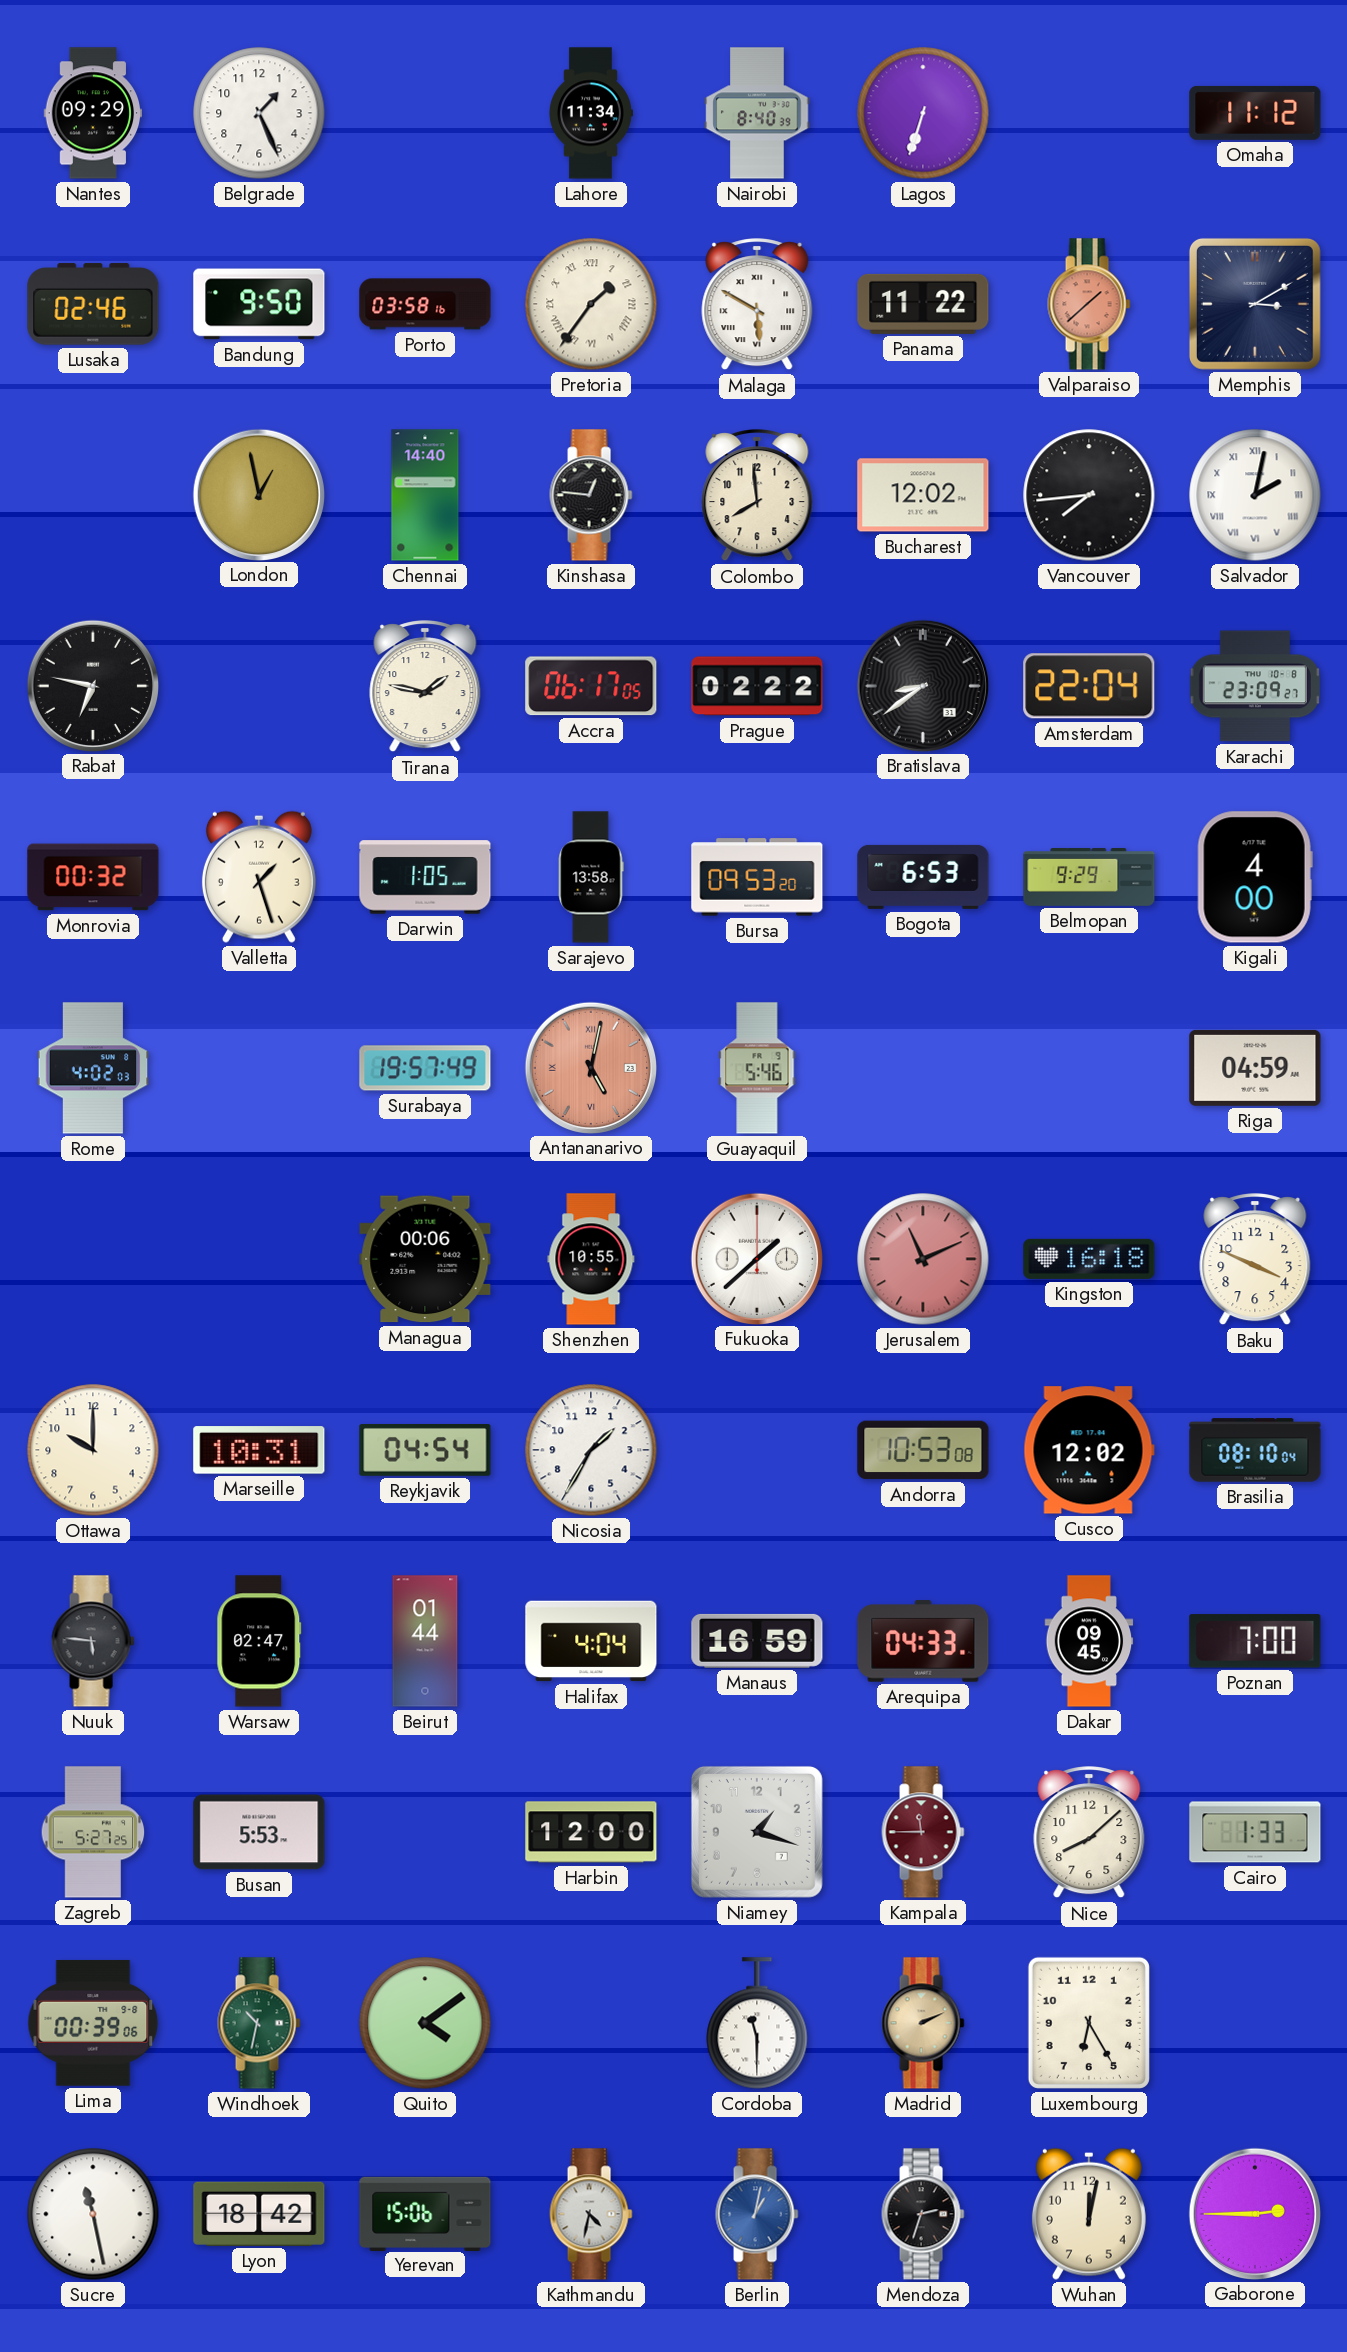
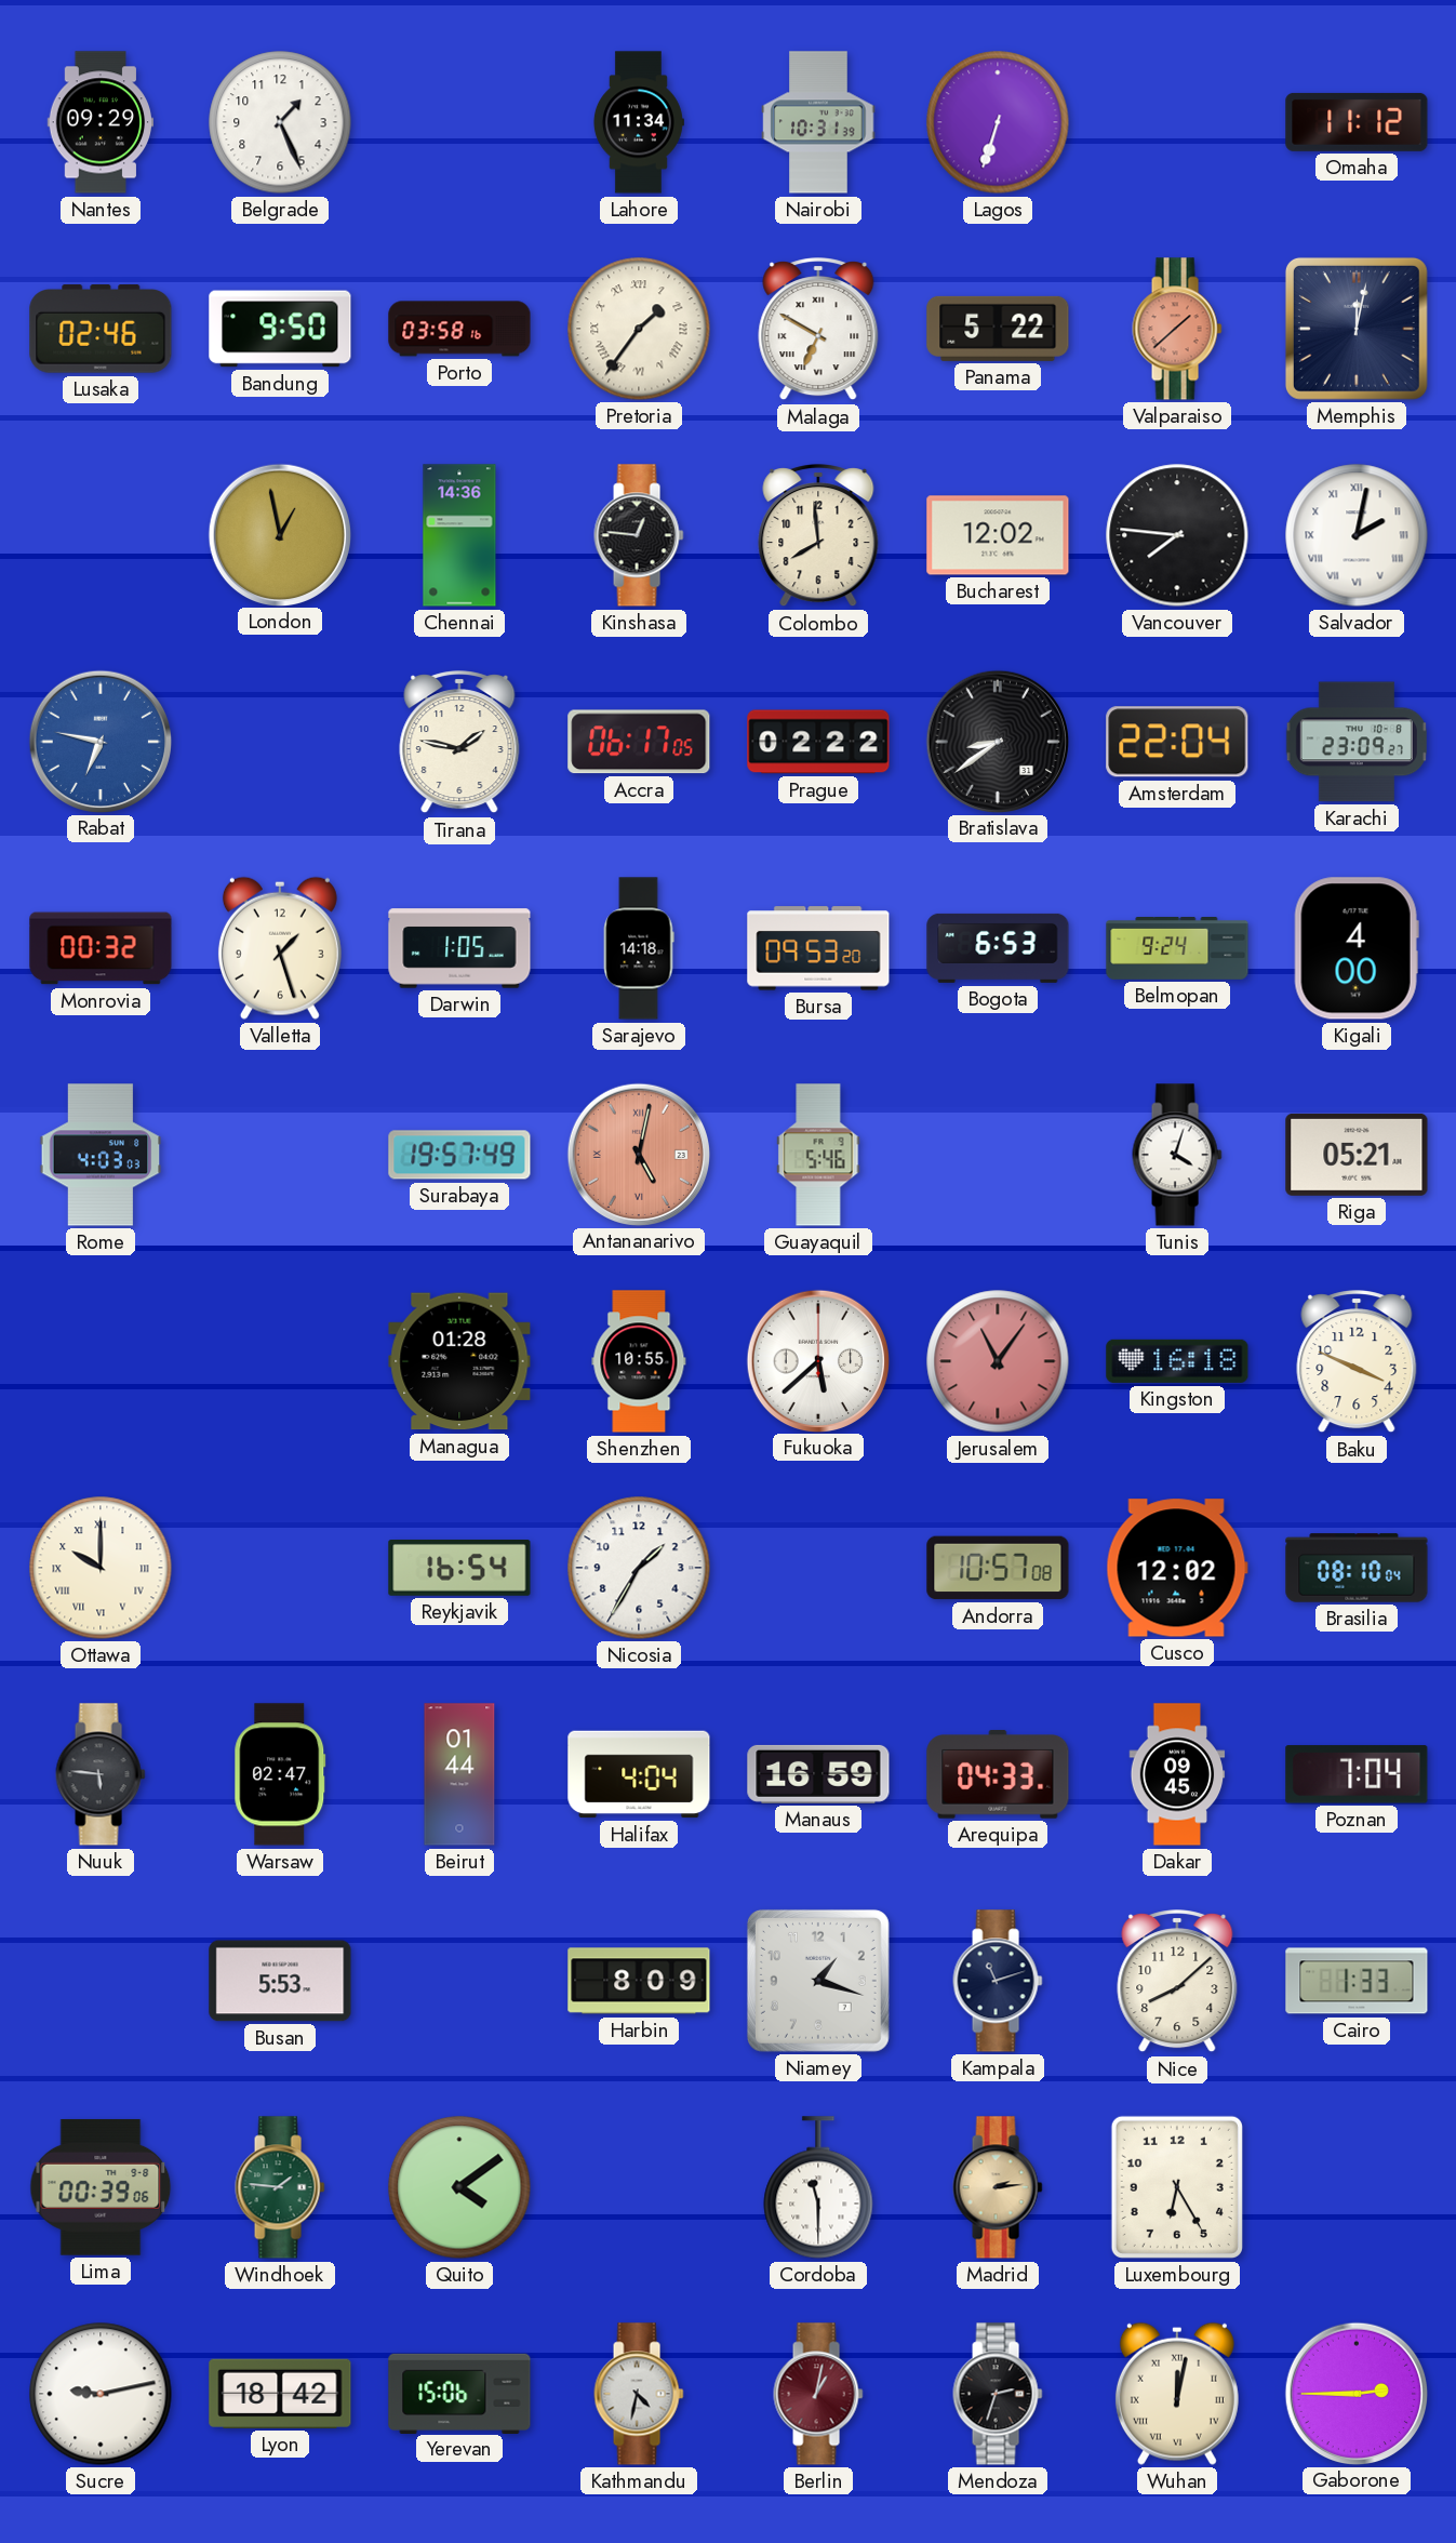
Nairobi: 8:40 -> 10:31 (818, 122)
Malaga: 5:50 -> 6:50 (818, 330)
Panama: 11:22 -> 5:22 (998, 329)
Memphis: 3:10 -> 12:02 (1357, 329)
Chennai: 14:40 -> 14:36 (459, 535)
Vancouver: 7:44 -> 7:46 (1177, 535)
Rabat dial: black -> blue (99, 741)
Sarajevo: 13:58 -> 14:18 (639, 948)
Belmopan: 9:29 -> 9:24 (1177, 949)
Rome: 4:02 -> 4:03 (101, 1155)
Tunis: none -> 4:03 (1177, 1155)
Riga: 04:59 -> 05:21 (1357, 1155)
Managua: 00:06 -> 01:28 (459, 1361)
Fukuoka: 1:38 -> 5:38 (817, 1360)
Jerusalem: 11:11 -> 11:06 (998, 1361)
Ottawa numerals: Arabic -> Roman (101, 1568)
Marseille: 10:31 -> none (259, 1450)
Reykjavik: 04:54 -> 16:54 (459, 1569)
Andorra: 10:53 -> 10:57 (998, 1568)
Poznan: 7:00 -> 7:04 (1357, 1774)
Zagreb: 5:27 -> none (93, 1832)
Harbin: 12:00 -> 8:09 (639, 1981)
Kampala: 11:45 -> 11:12 (998, 1981)
Kampala dial: burgundy -> navy (998, 1981)
Windhoek: 10:32 -> 1:46 (280, 2187)
Madrid: 2:11 -> 2:14 (998, 2187)
Sucre: 11:28 -> 9:13 (101, 2394)
Berlin dial: blue -> burgundy (818, 2394)
Wuhan numerals: Arabic -> Roman (1177, 2394)
